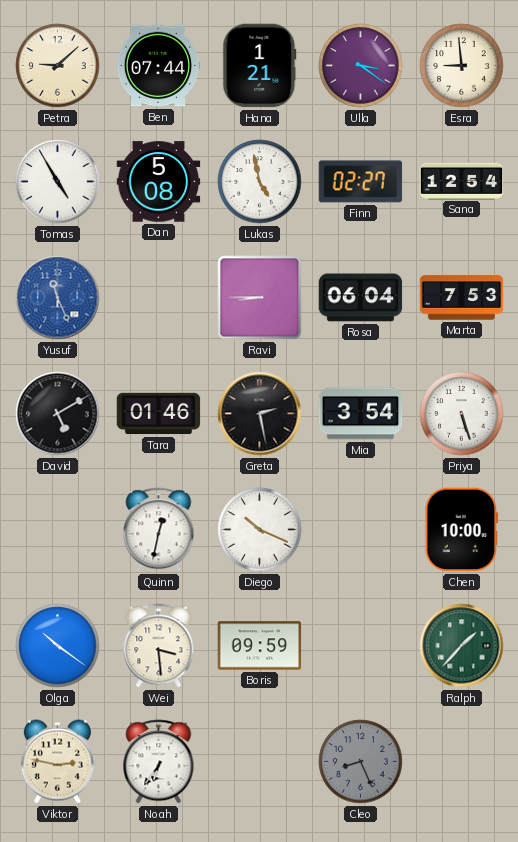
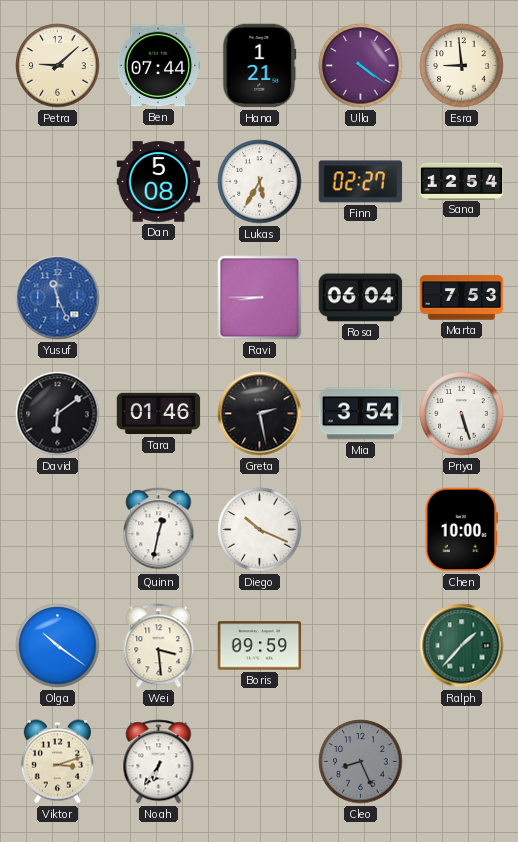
Ulla: 3:21 -> 4:21 (361, 66)
Tomas: 4:55 -> none (58, 182)
Lukas: 4:58 -> 5:35 (260, 182)
David: 5:10 -> 6:09 (58, 414)
Viktor: 2:47 -> 3:12 (57, 762)
